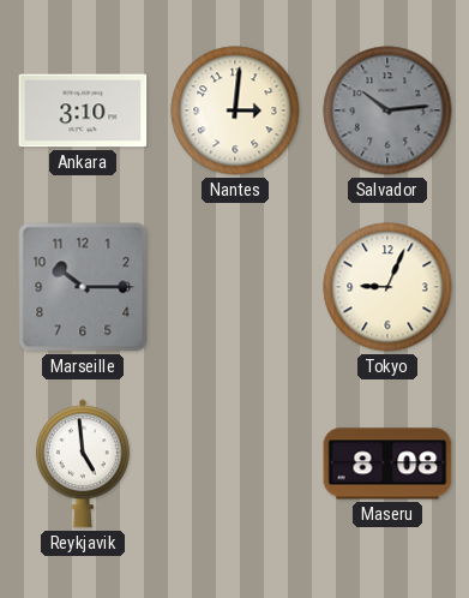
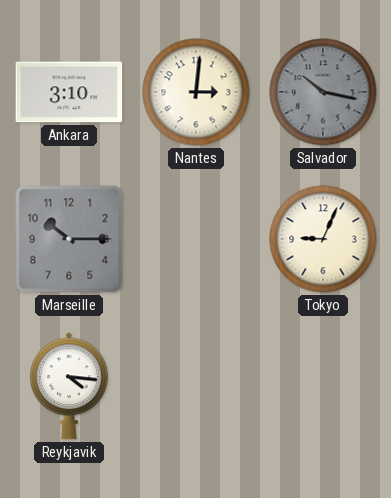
Salvador: 10:14 -> 10:17 (323, 92)
Reykjavik: 4:59 -> 4:16 (69, 386)
Maseru: 8:08 -> none (387, 464)
